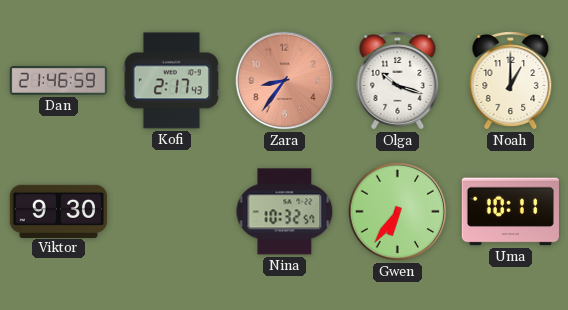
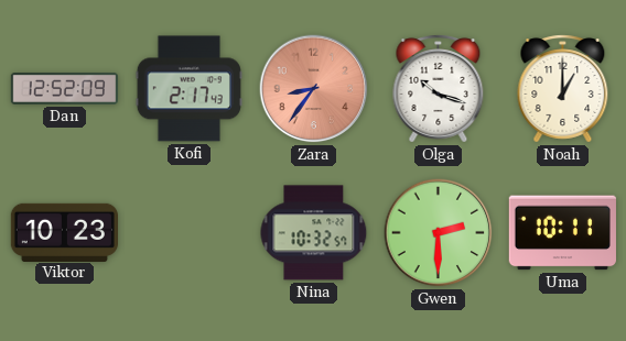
Dan: 21:46 -> 12:52 (64, 89)
Viktor: 9:30 -> 10:23 (64, 232)
Gwen: 6:36 -> 2:30 (439, 233)
